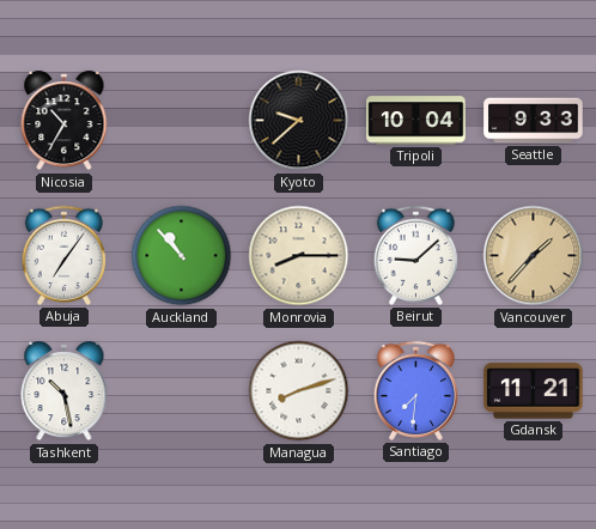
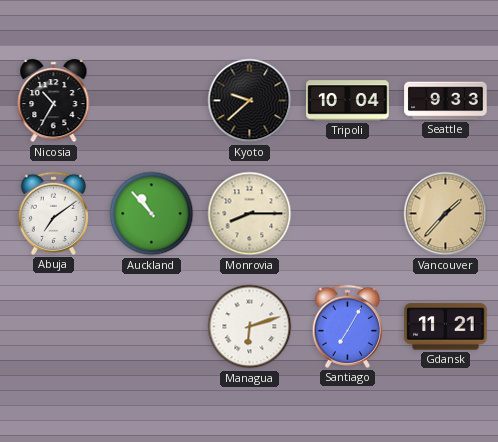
Abuja: 7:06 -> 7:09 (53, 213)
Beirut: 9:08 -> none (415, 255)
Tashkent: 10:28 -> none (65, 391)
Managua: 8:12 -> 6:12 (250, 327)
Santiago: 7:31 -> 7:05 (347, 326)
